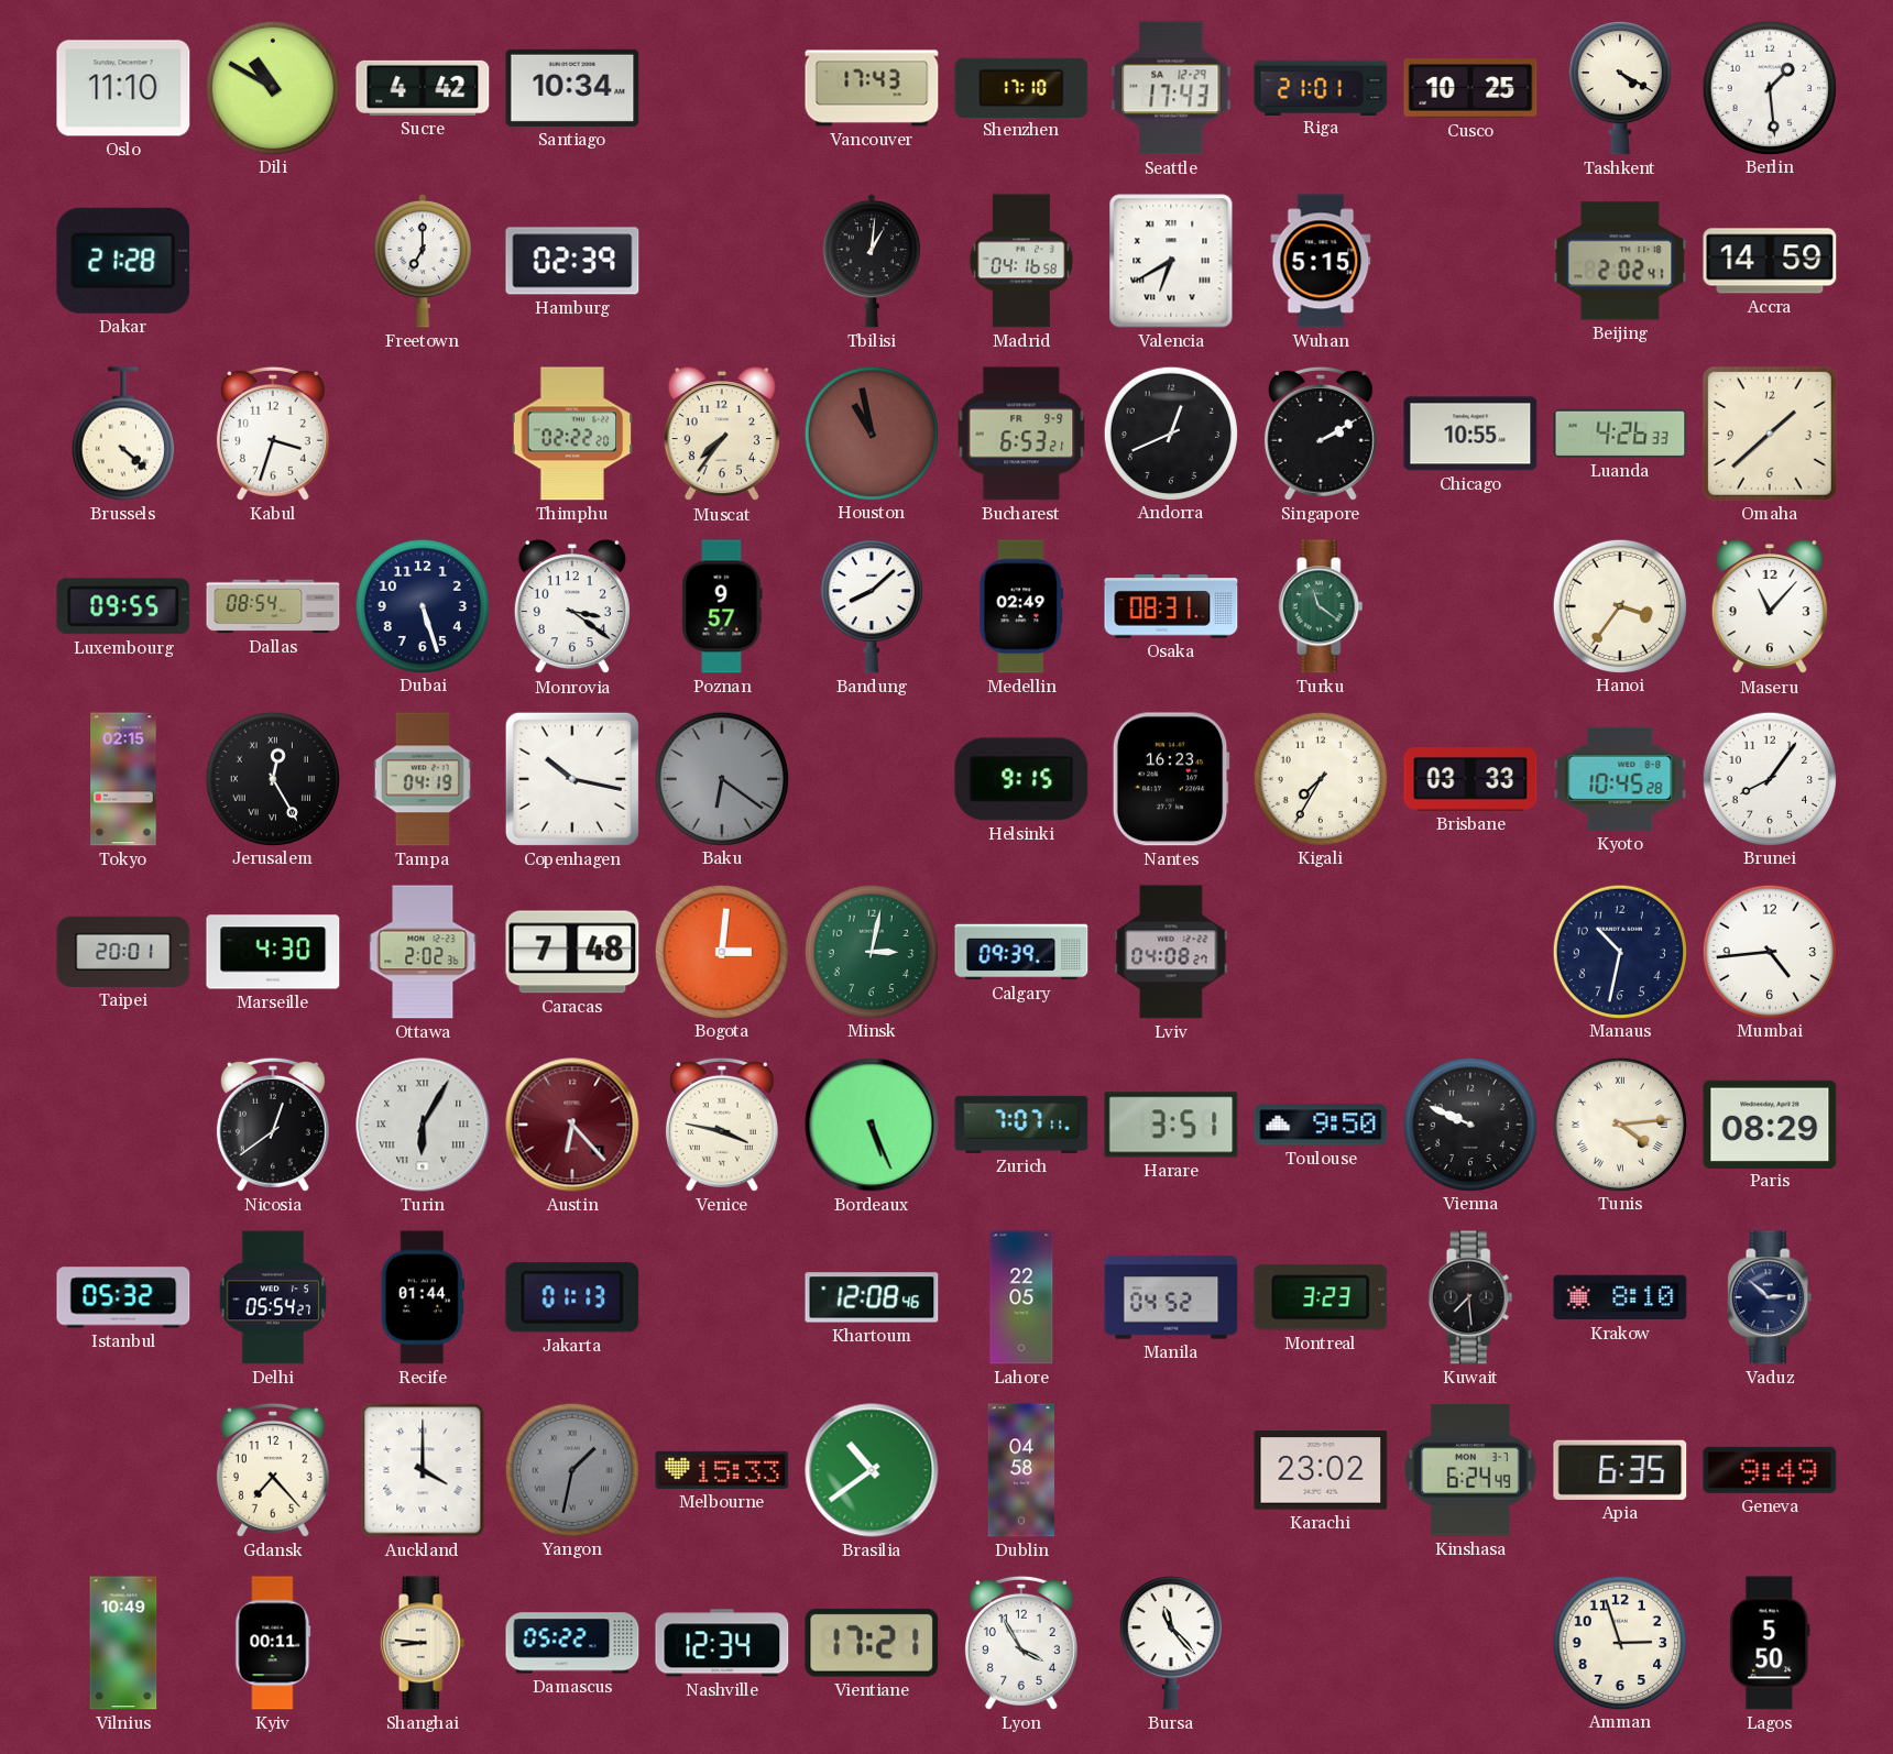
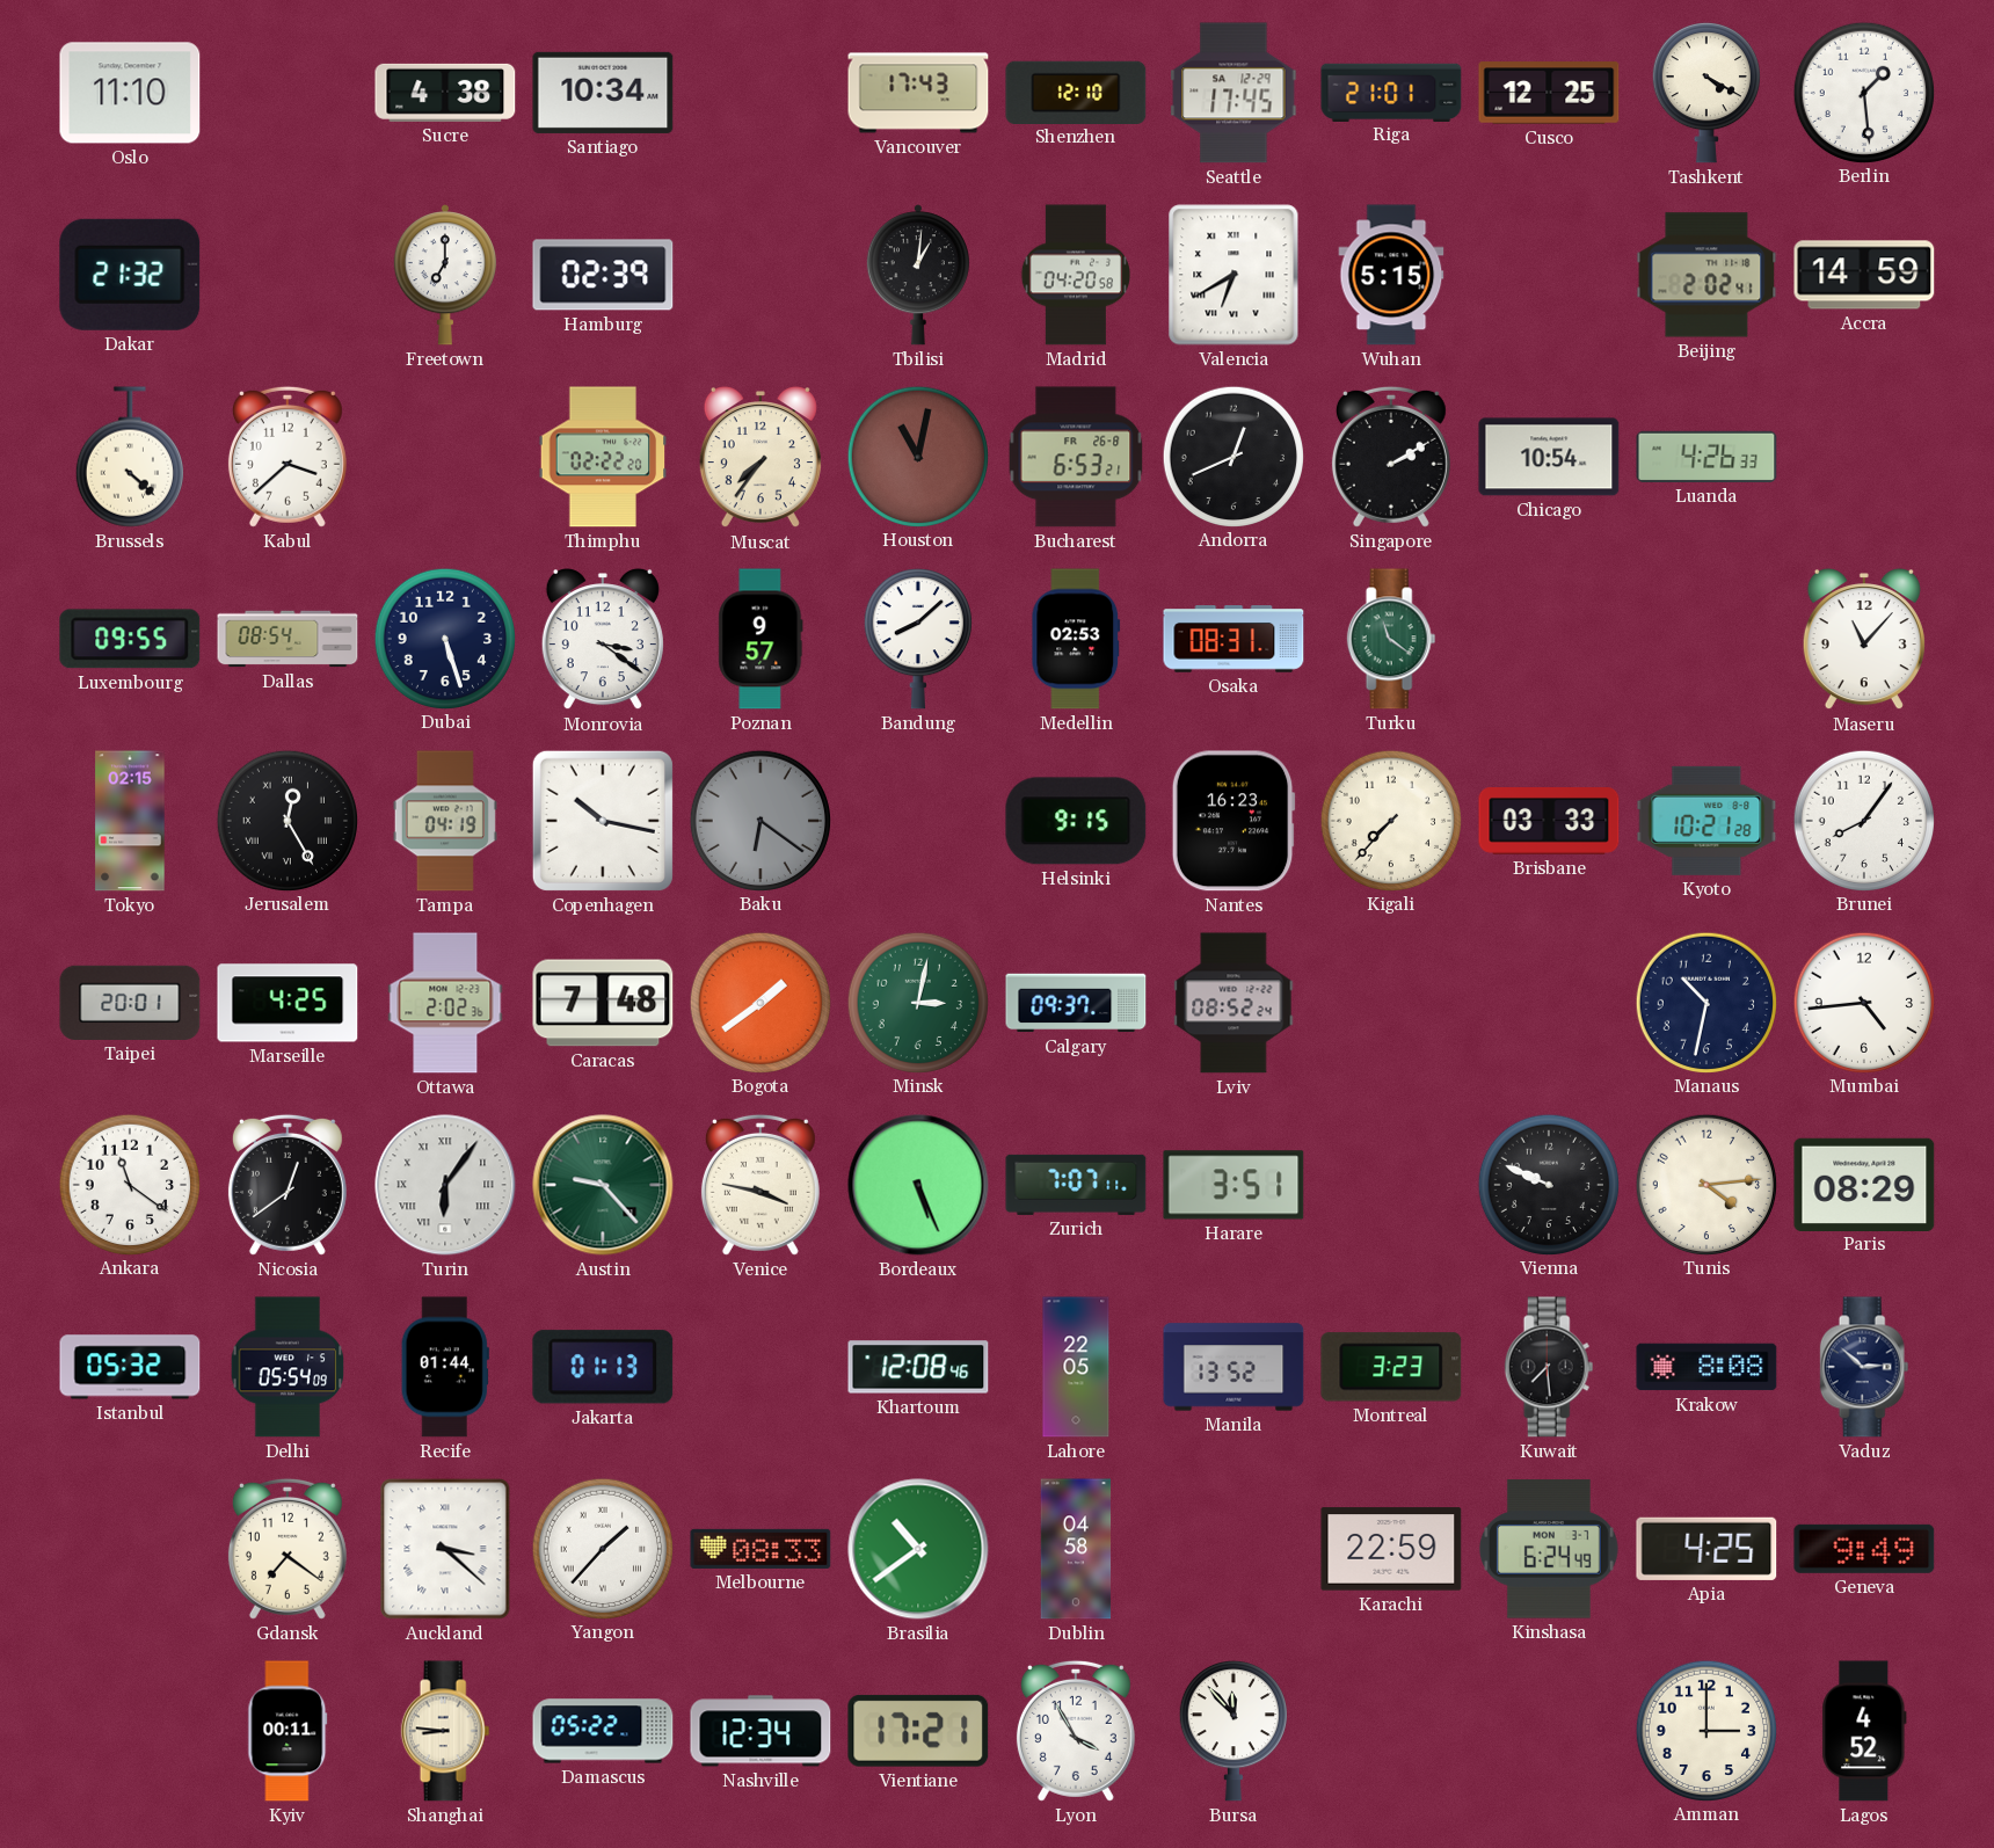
Dili: 10:50 -> none (272, 87)
Sucre: 4:42 -> 4:38 (445, 93)
Shenzhen: 17:10 -> 12:10 (1076, 92)
Seattle: 17:43 -> 17:45 (1233, 93)
Cusco: 10:25 -> 12:25 (1549, 93)
Dakar: 21:28 -> 21:32 (130, 275)
Madrid: 04:16 -> 04:20 (1075, 275)
Kabul: 3:33 -> 3:38 (288, 457)
Houston: 10:58 -> 11:02 (917, 456)
Bucharest date: FR 9-9 -> FR 26-8 (1076, 457)
Chicago: 10:55 -> 10:54 (1549, 457)
Omaha: 1:38 -> none (1770, 434)
Medellin: 02:49 -> 02:53 (1076, 639)
Hanoi: 3:36 -> none (1619, 605)
Kigali: 7:35 -> 7:37 (1390, 820)
Kyoto: 10:45 -> 10:21 (1706, 821)
Marseille: 4:30 -> 4:25 (288, 1003)
Bogota: 3:01 -> 1:39 (759, 1002)
Calgary: 09:39 -> 09:37 (1076, 1003)
Lviv: 04:08 -> 08:52 (1233, 1003)
Ankara: none -> 11:21 (129, 1184)
Turin: 6:05 -> 6:06 (445, 1185)
Austin: 6:23 -> 9:23 (603, 1185)
Austin dial: burgundy -> green (603, 1185)
Toulouse: 9:50 -> none (1321, 1125)
Tunis numerals: Roman -> Arabic (1705, 1184)
Delhi: 05:54:27 -> 05:54:09 (288, 1367)
Manila: 04:52 -> 13:52 (1233, 1367)
Krakow: 8:10 -> 8:08 (1706, 1367)
Gdansk: 7:23 -> 7:21 (288, 1549)
Auckland: 4:00 -> 3:22 (445, 1549)
Yangon: 1:32 -> 1:37 (602, 1548)
Yangon dial: grey -> white (602, 1548)
Melbourne: 15:33 -> 08:33 (761, 1549)
Karachi: 23:02 -> 22:59 (1391, 1549)
Apia: 6:35 -> 4:25 (1706, 1549)
Vilnius: 10:49 -> none (123, 1643)
Bursa: 11:23 -> 11:53 (1233, 1731)
Amman: 2:57 -> 3:00 (1705, 1730)
Lagos: 5:50 -> 4:52 (1864, 1731)
